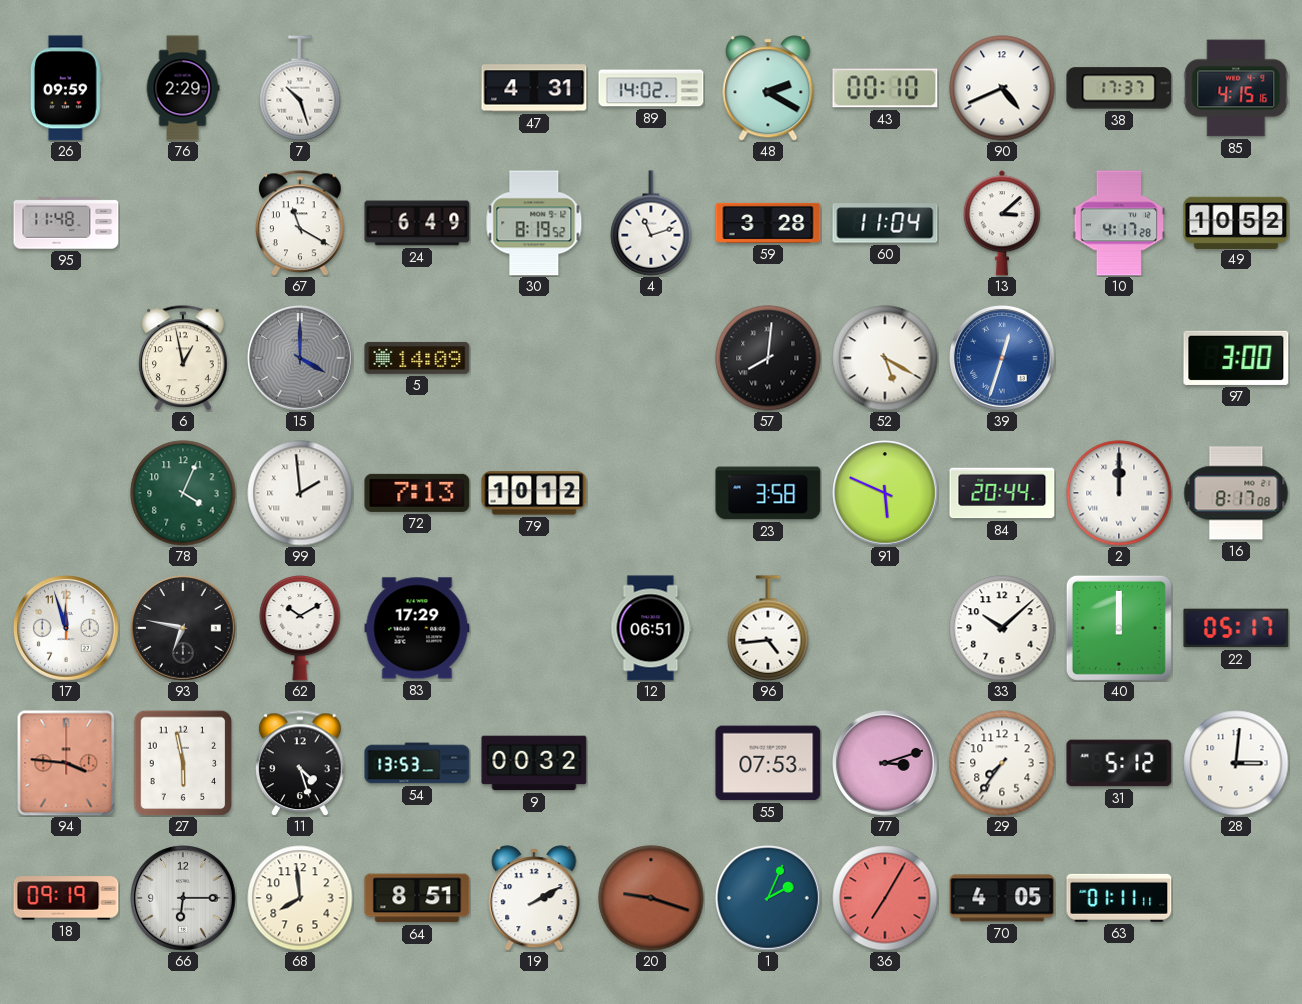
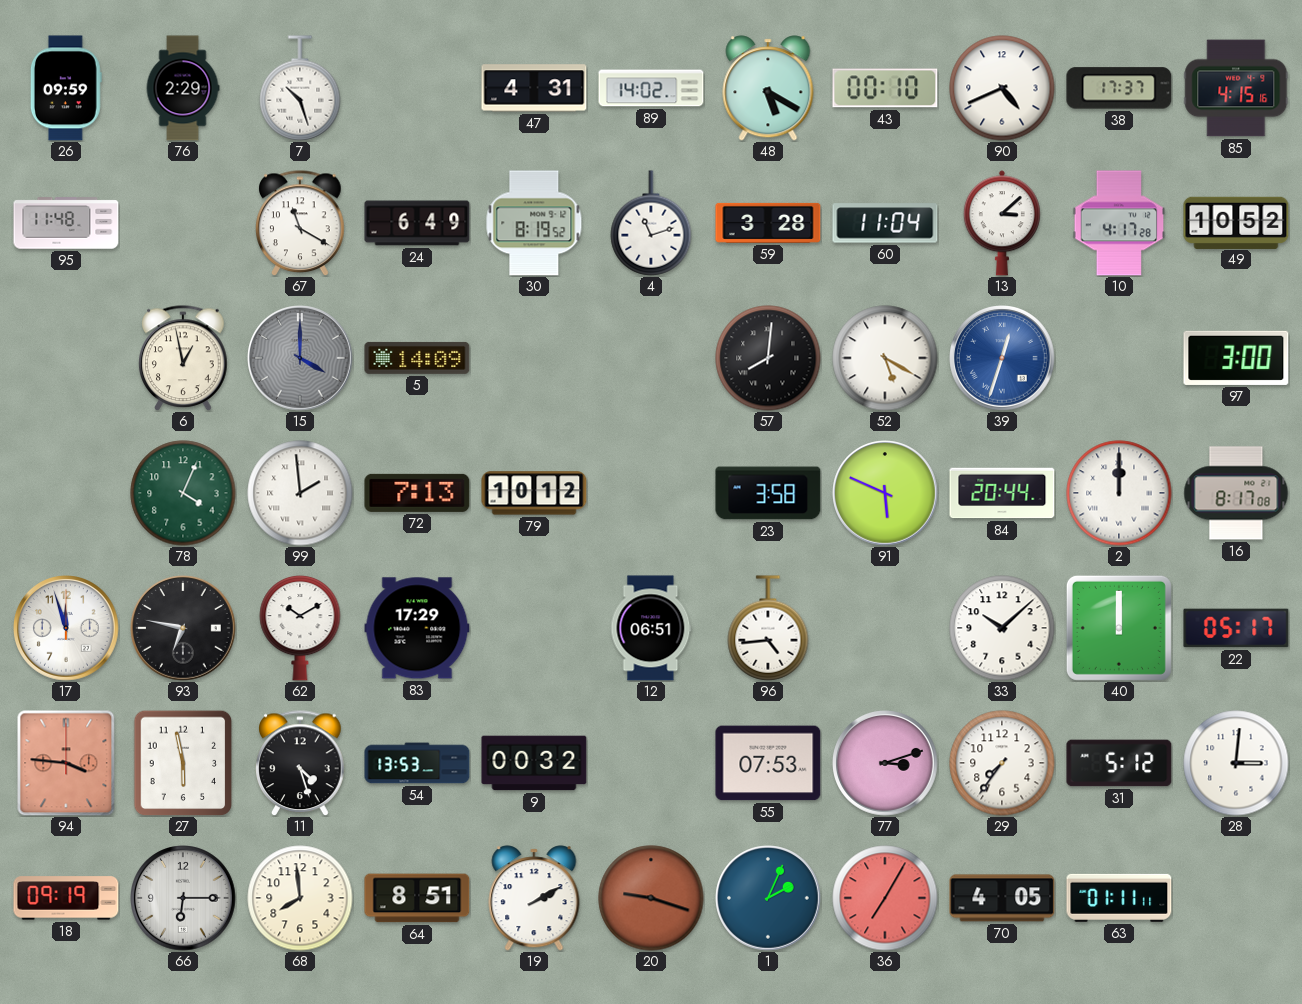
48: 2:20 -> 5:20 (768, 88)
